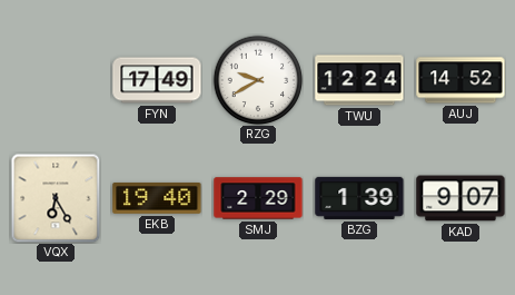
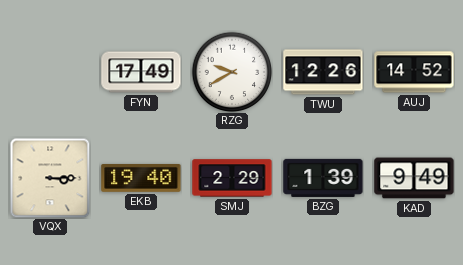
TWU: 12:24 -> 12:26 (323, 72)
VQX: 6:25 -> 3:15 (50, 178)
KAD: 9:07 -> 9:49 (414, 178)
